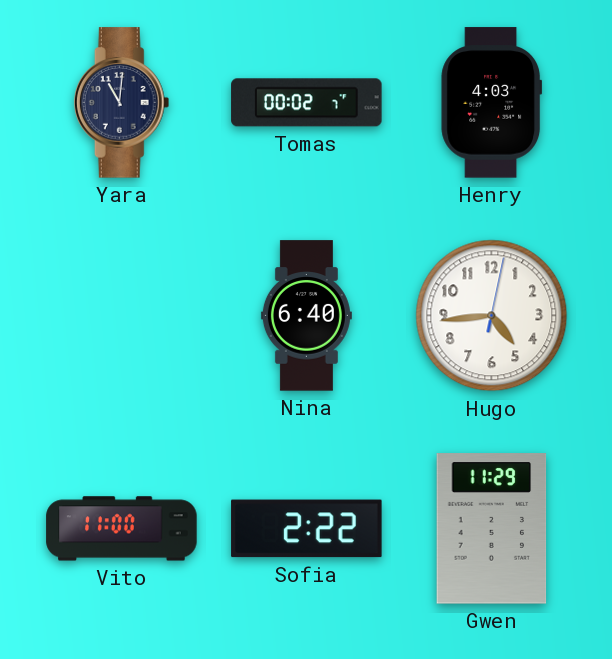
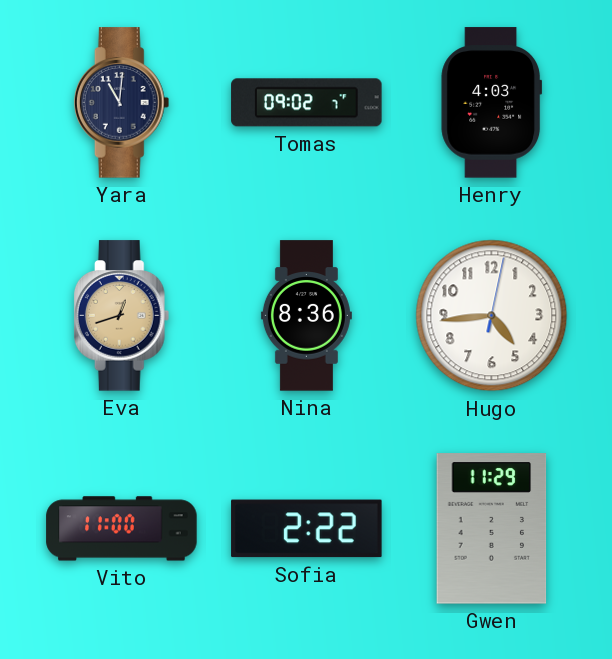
Tomas: 00:02 -> 09:02 (307, 103)
Eva: none -> 12:42 (122, 316)
Nina: 6:40 -> 8:36 (306, 316)
